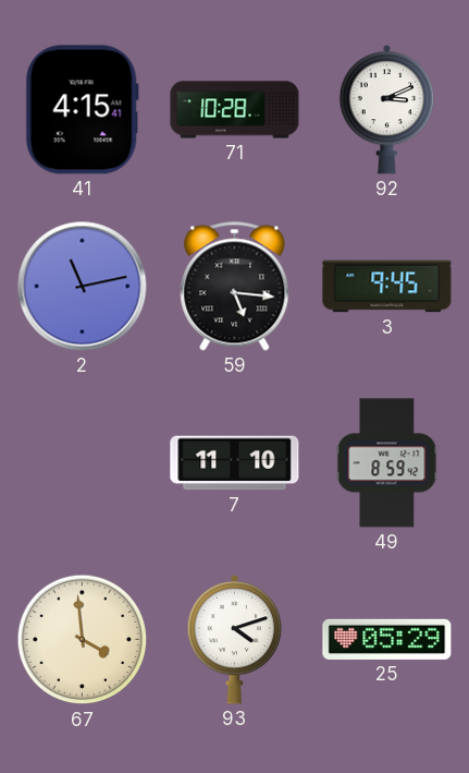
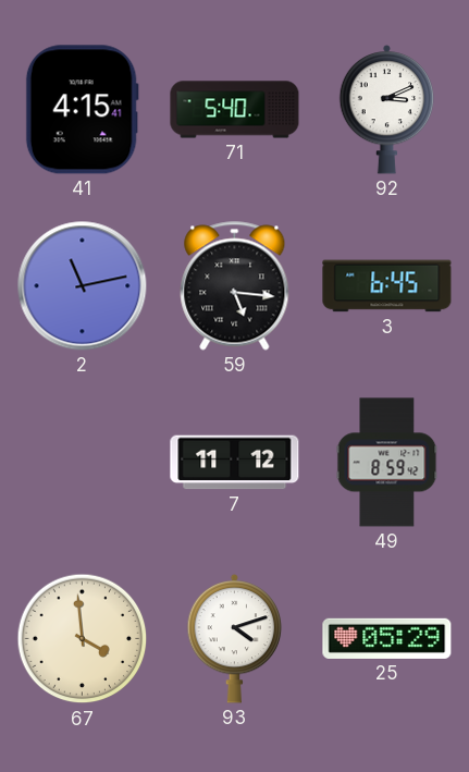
71: 10:28 -> 5:40 (235, 110)
3: 9:45 -> 6:45 (387, 286)
7: 11:10 -> 11:12 (235, 463)
